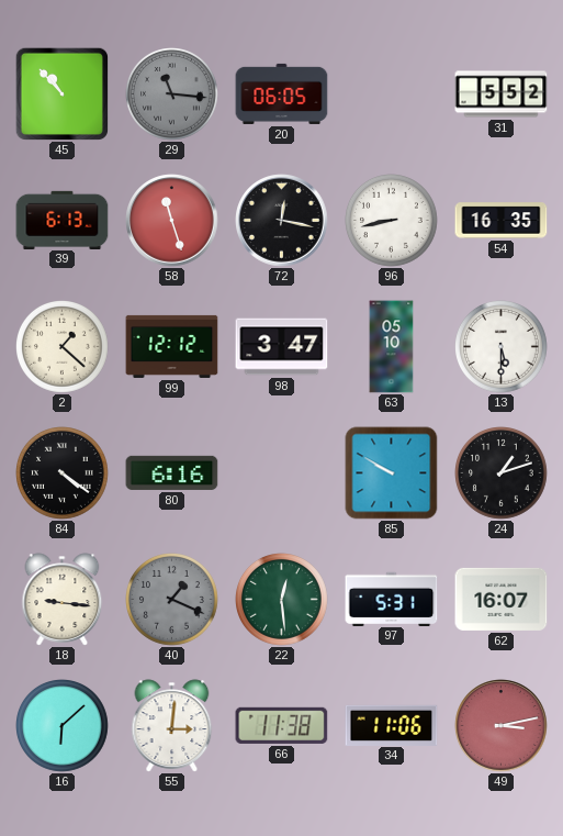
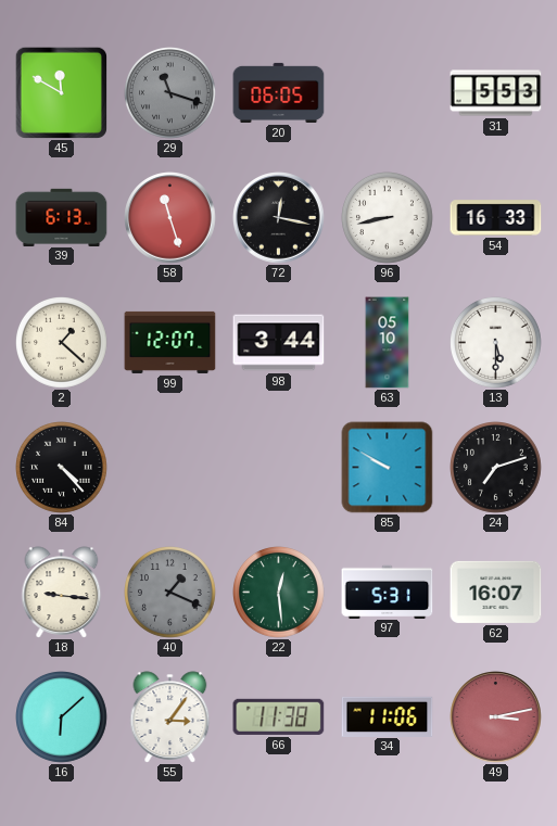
45: 10:53 -> 11:50 (61, 92)
29: 11:16 -> 11:18 (170, 93)
31: 5:52 -> 5:53 (496, 93)
54: 16:35 -> 16:33 (496, 218)
99: 12:12 -> 12:07 (170, 342)
98: 3:47 -> 3:44 (279, 343)
84: 4:21 -> 4:23 (62, 468)
80: 6:16 -> none (172, 472)
24: 1:12 -> 7:12 (496, 468)
55: 3:01 -> 3:06 (170, 717)
